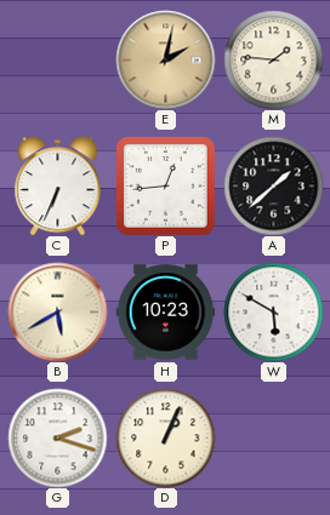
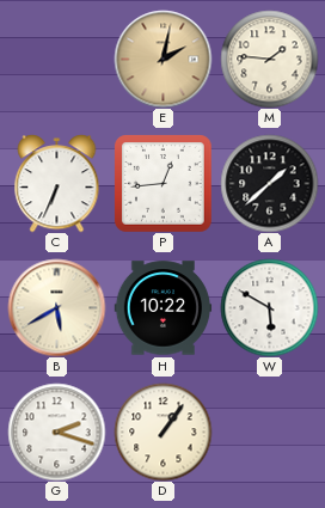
H: 10:23 -> 10:22 (162, 308)
D: 1:04 -> 1:06 (162, 432)
